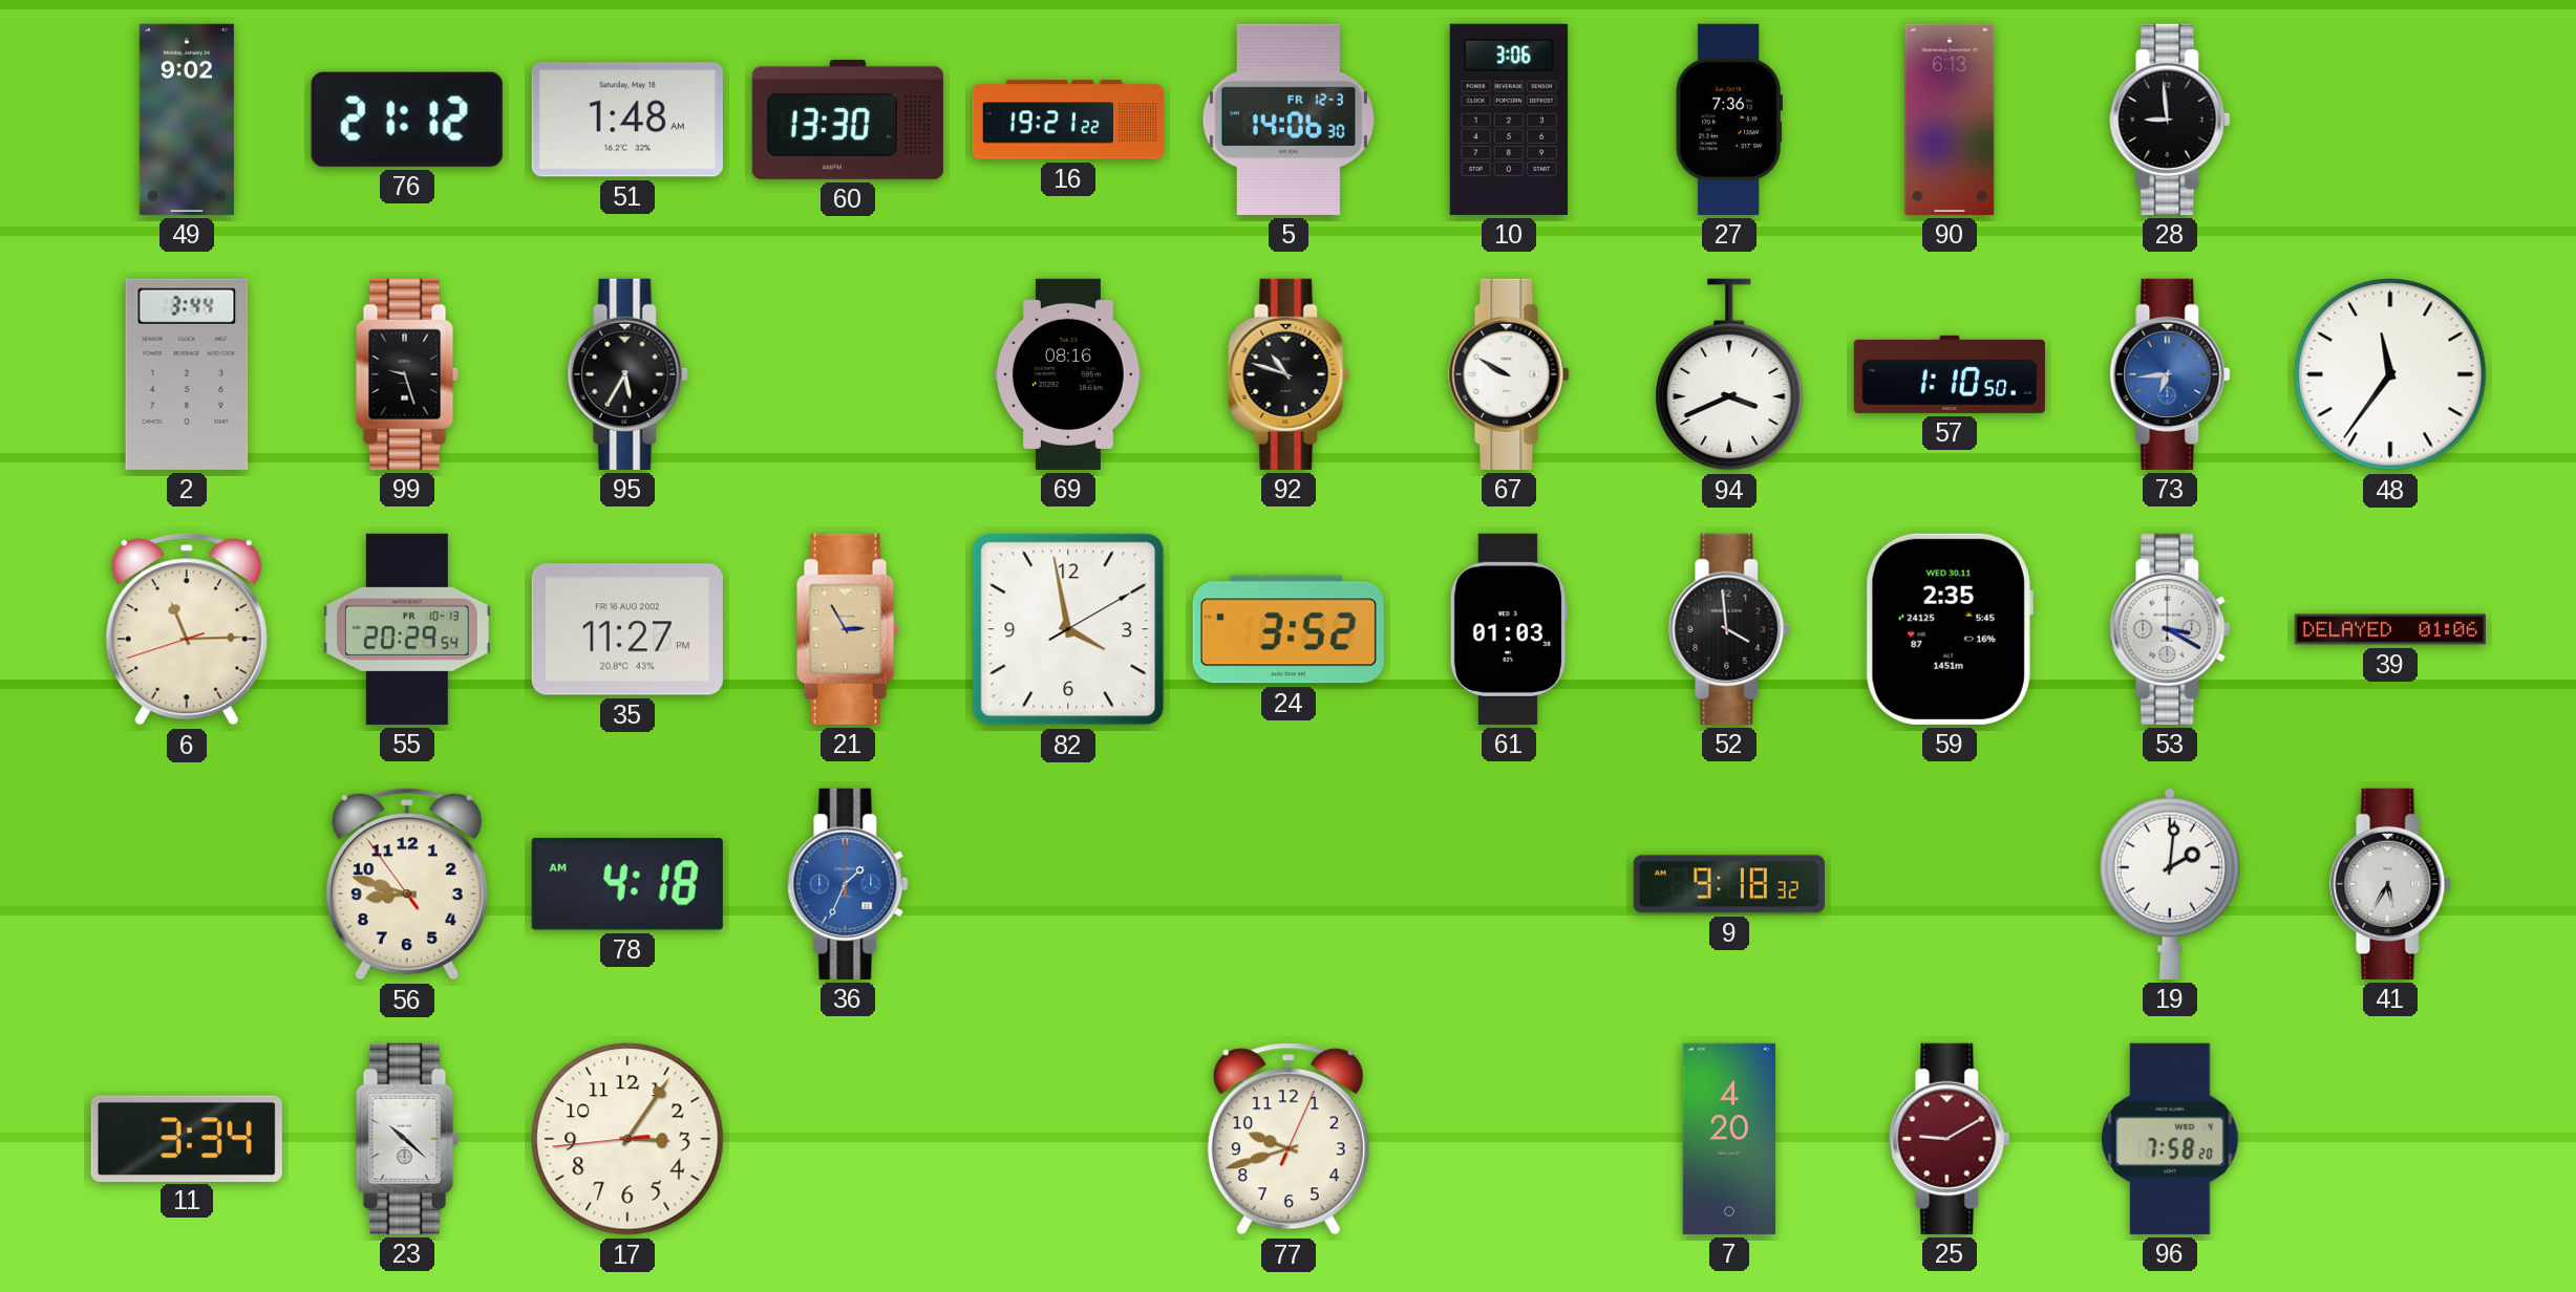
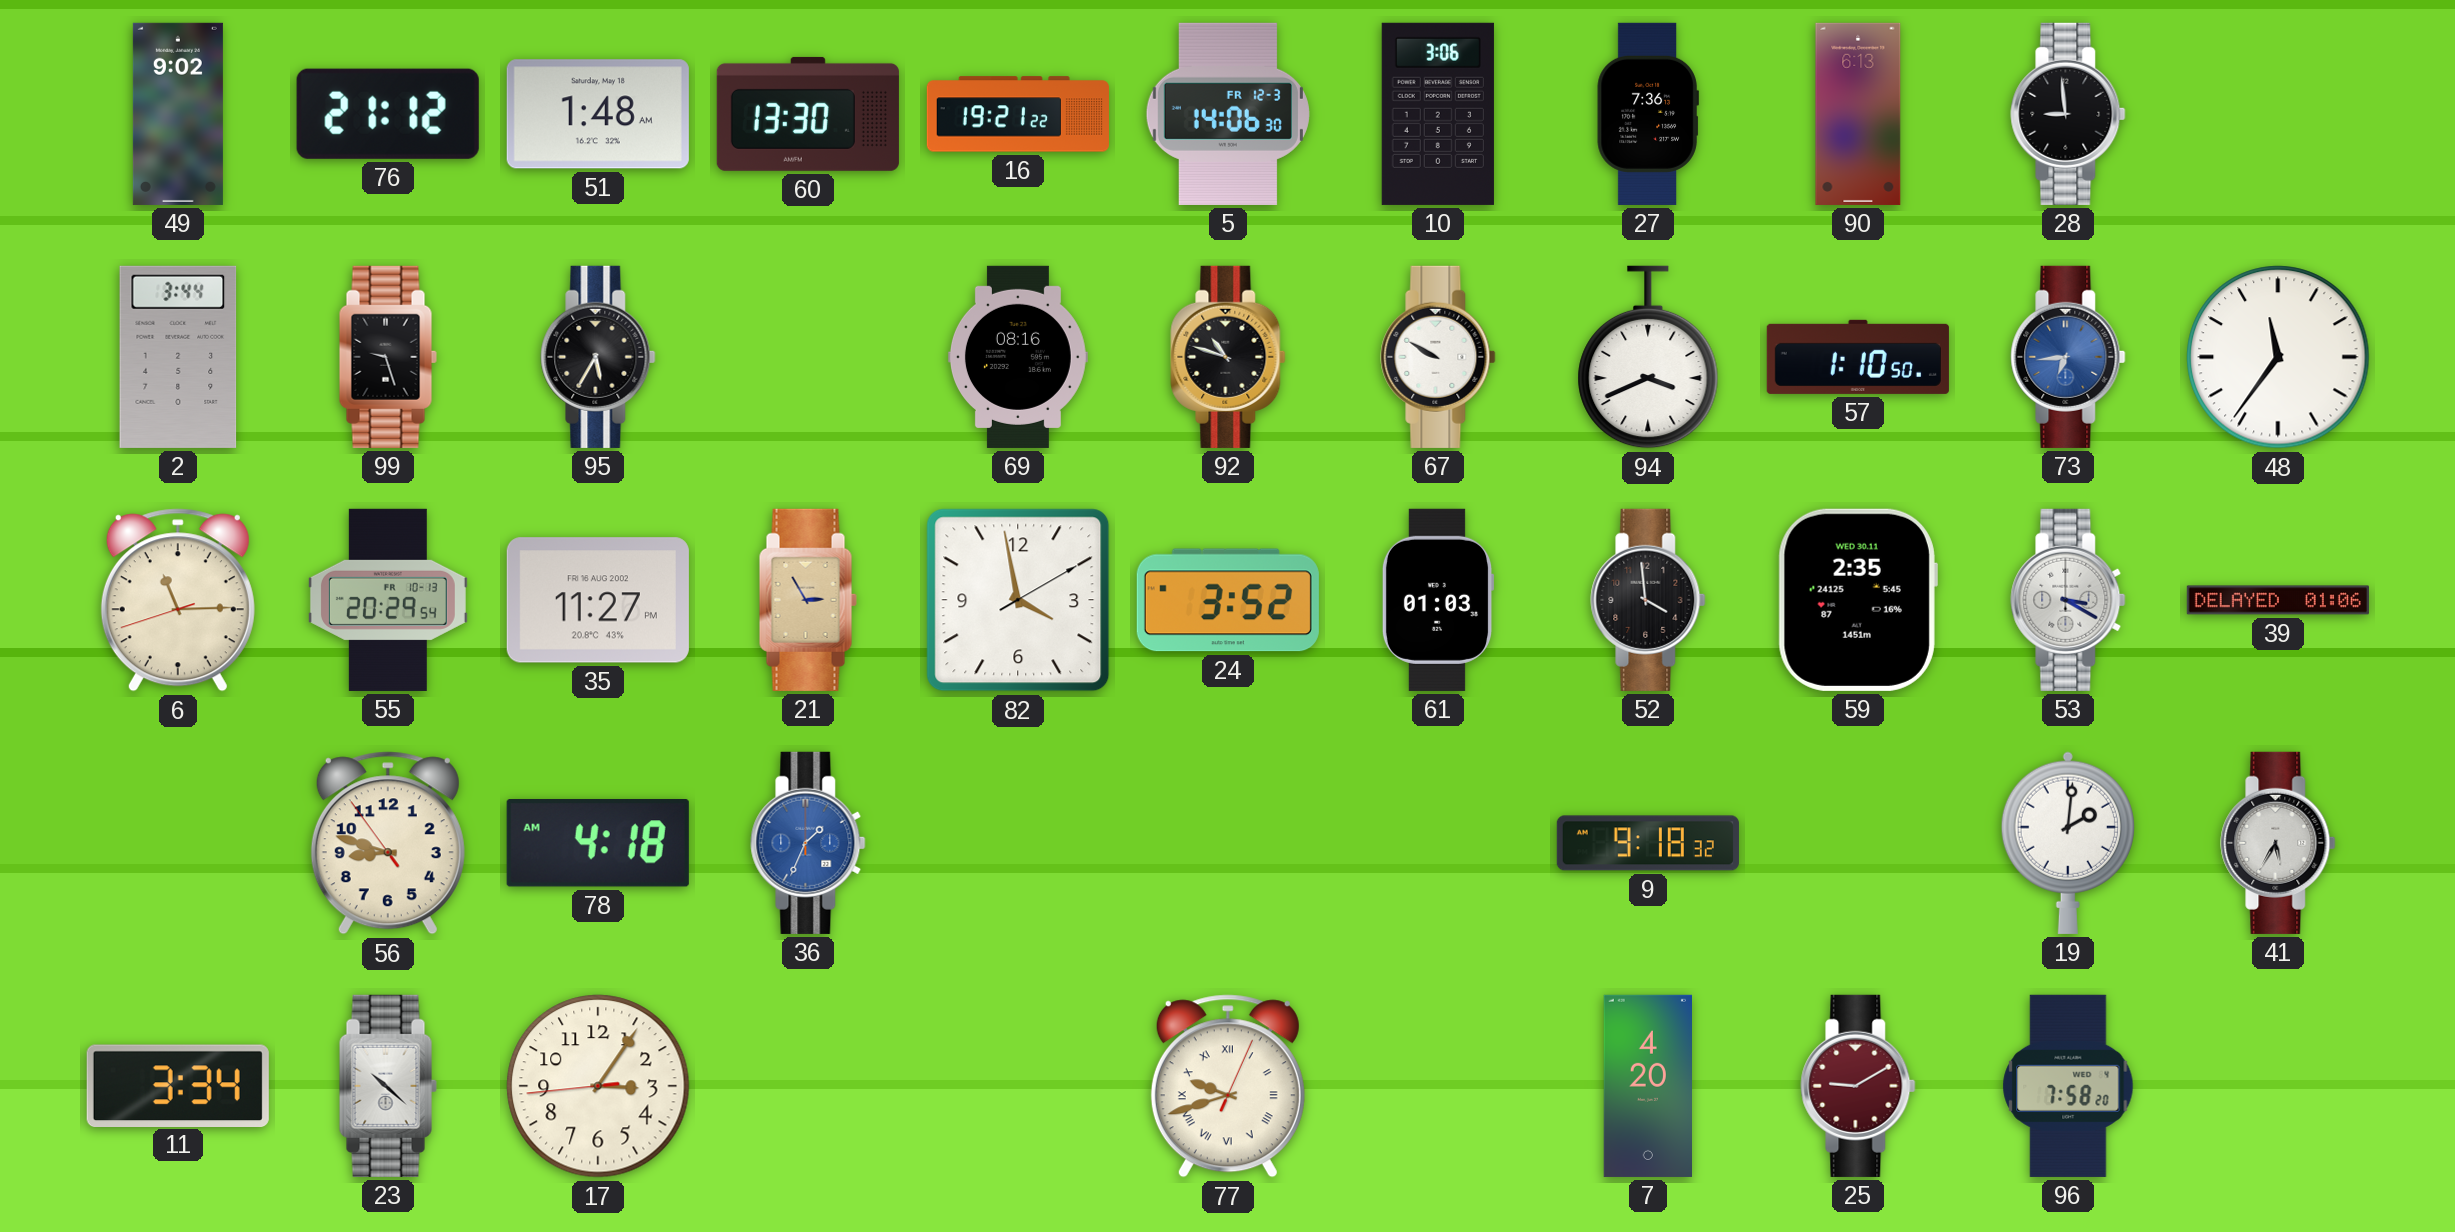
77 numerals: Arabic -> Roman (1228, 1086)
